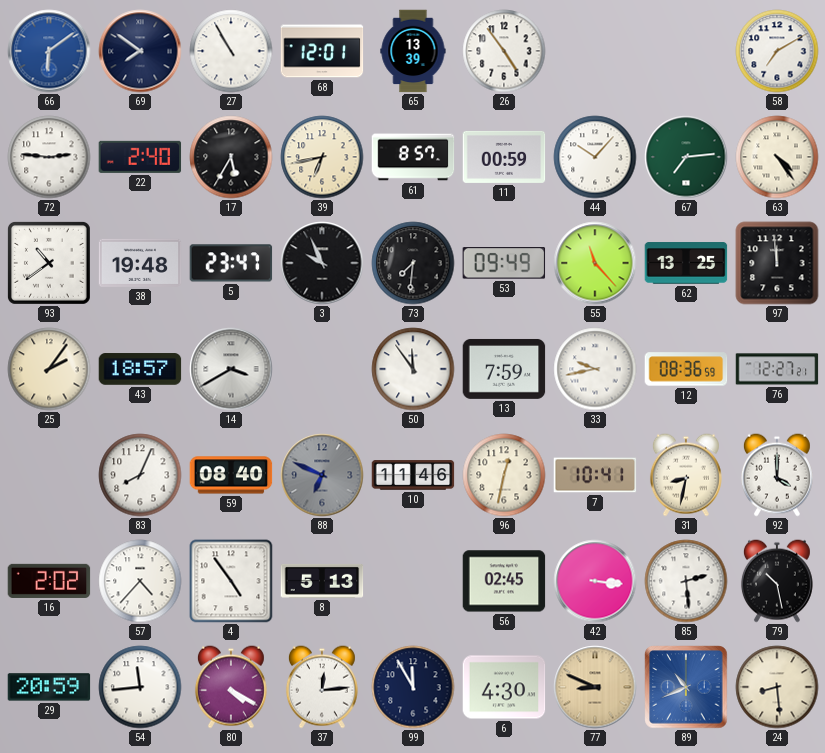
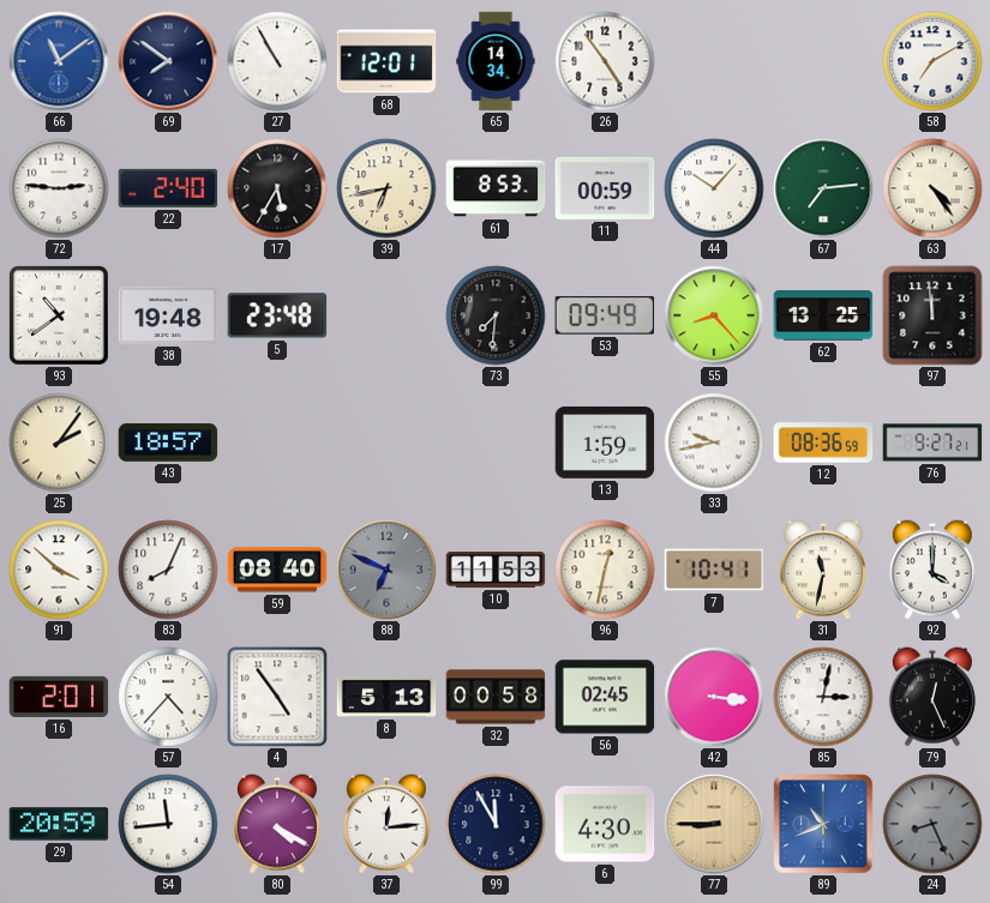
66: 6:09 -> 11:09 (59, 61)
65: 13:39 -> 14:34 (496, 61)
61: 8:57 -> 8:53 (496, 188)
5: 23:47 -> 23:48 (277, 315)
3: 9:56 -> none (322, 263)
55: 11:23 -> 8:23 (714, 315)
14: 3:40 -> none (231, 369)
50: 11:54 -> none (413, 369)
13: 7:59 -> 1:59 (605, 443)
76: 12:27 -> 9:27 (932, 443)
91: none -> 3:52 (59, 570)
10: 11:46 -> 11:53 (496, 570)
31: 8:32 -> 11:32 (823, 570)
16: 2:02 -> 2:01 (59, 697)
32: none -> 00:58 (496, 697)
85: 2:29 -> 3:02 (823, 697)
79: 10:28 -> 12:26 (932, 697)
77: 8:49 -> 8:45 (714, 824)
24: 8:29 -> 8:26 (932, 824)
24 dial: cream -> grey (932, 824)
